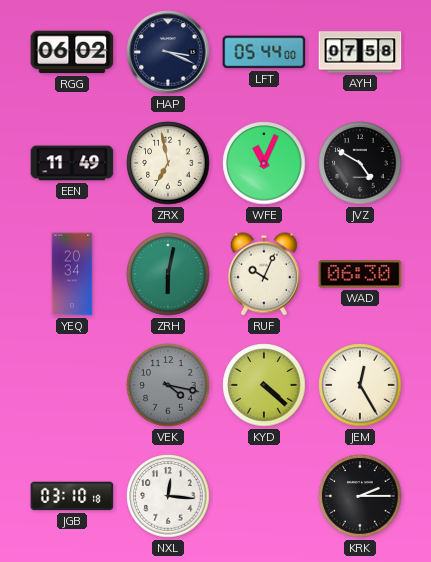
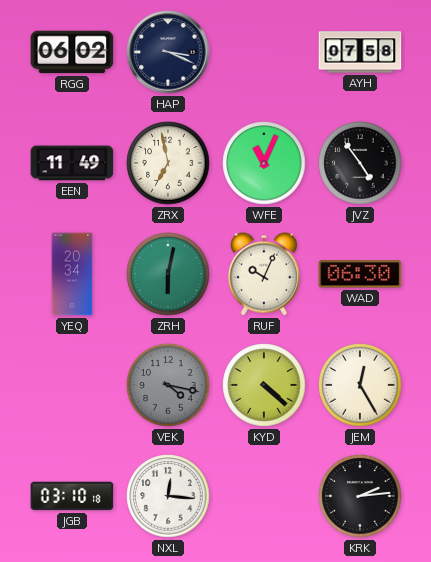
LFT: 05:44 -> none (264, 52)
JVZ: 4:50 -> 4:54 (360, 163)
KRK: 2:15 -> 2:14 (360, 496)
